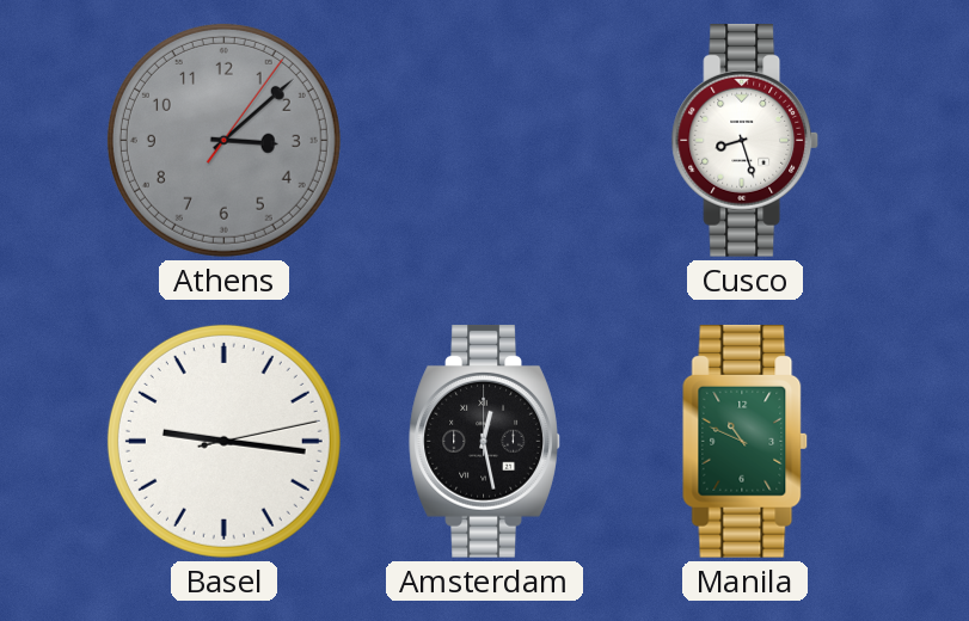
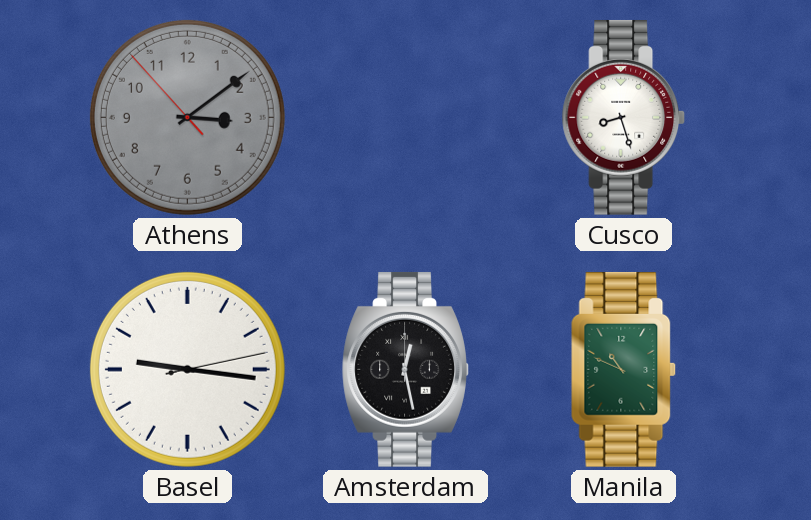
Athens: 3:08:06 -> 3:08:53 (187, 117)
